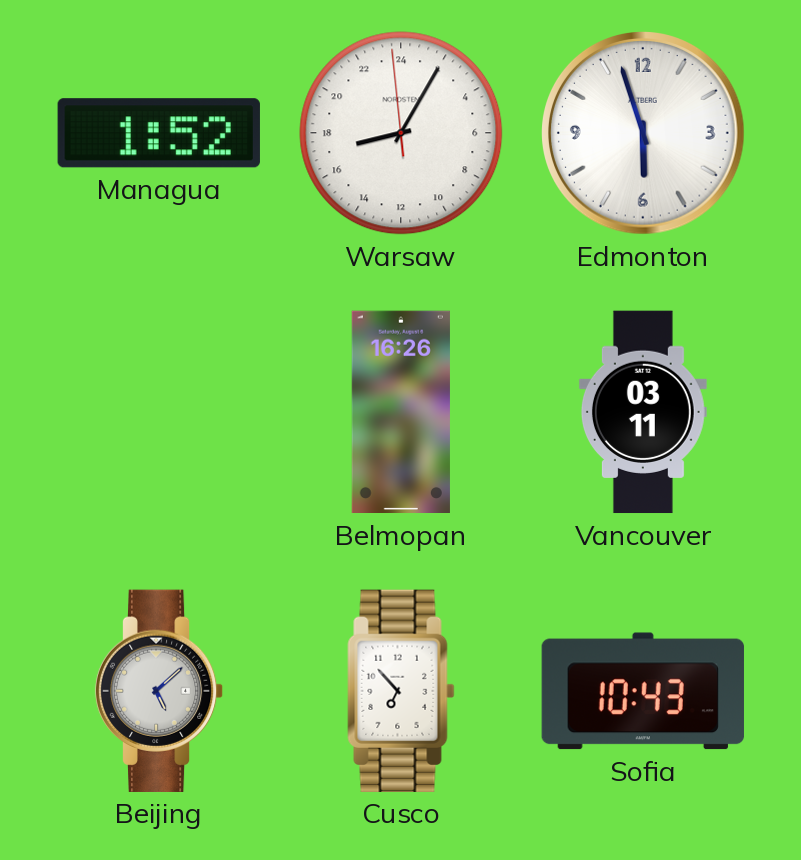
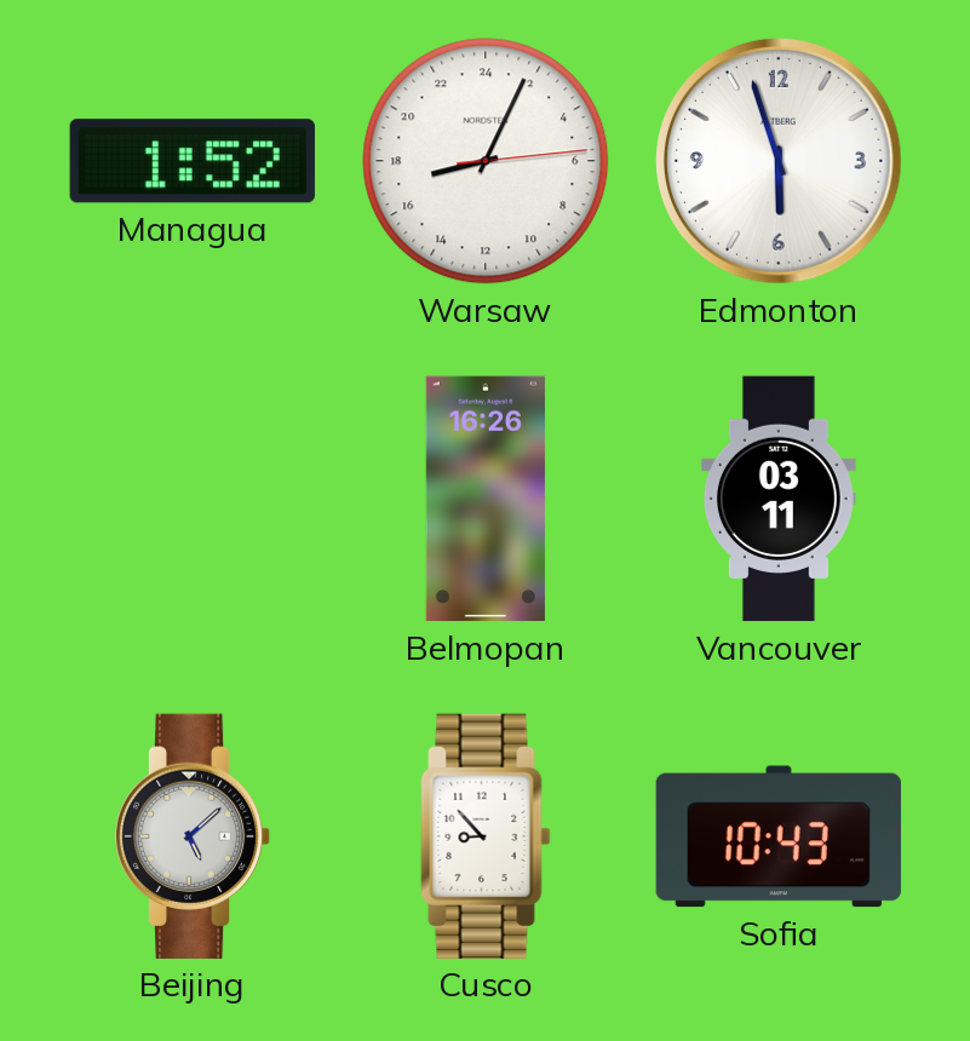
Warsaw: 17:04:59 -> 17:04:14 (486, 161)
Cusco: 6:53 -> 8:53 (486, 836)
